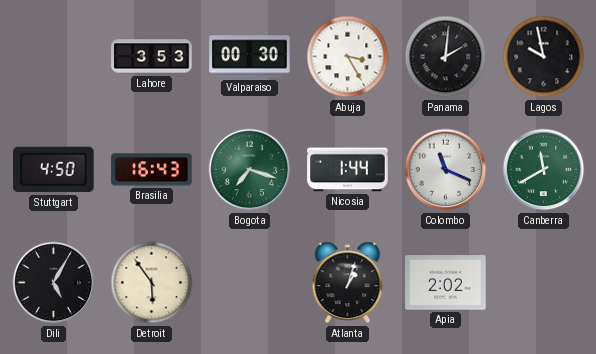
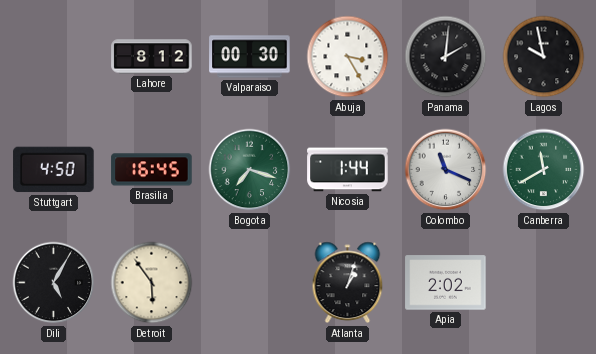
Lahore: 3:53 -> 8:12 (152, 57)
Brasilia: 16:43 -> 16:45 (152, 170)
